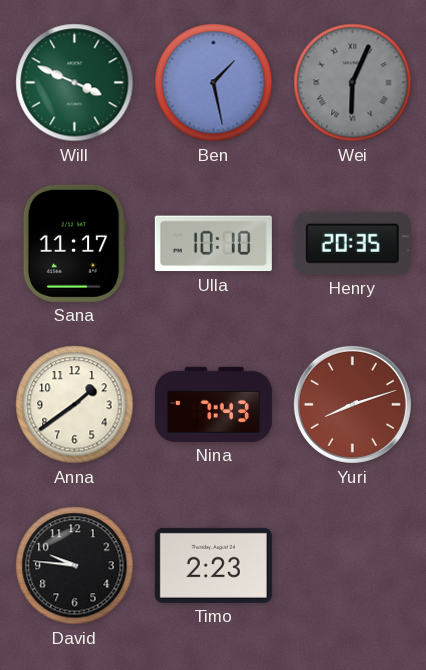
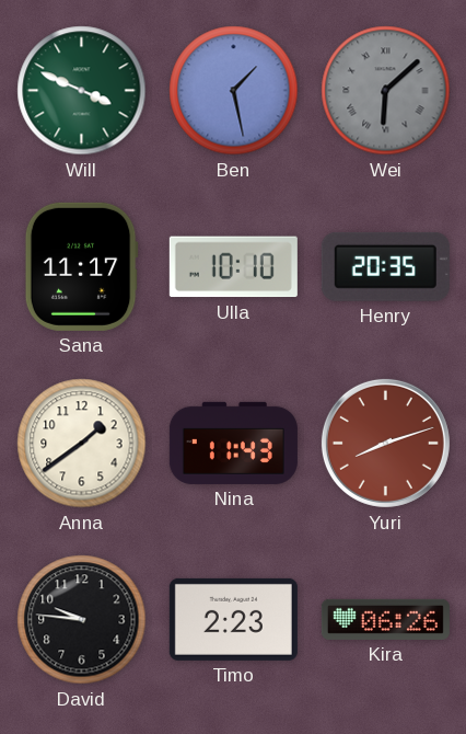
Wei: 6:04 -> 6:08 (386, 91)
Nina: 7:43 -> 11:43 (233, 443)
Kira: none -> 06:26 (385, 619)
